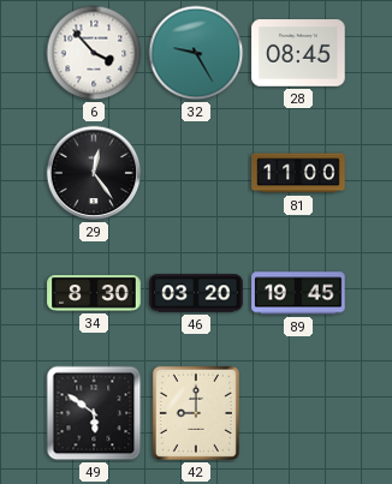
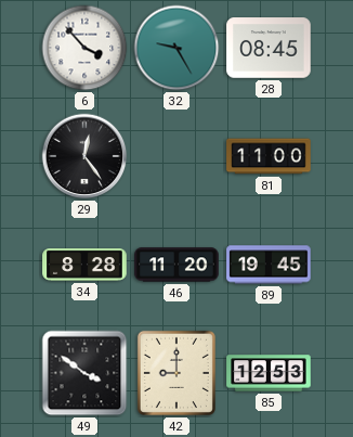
34: 8:30 -> 8:28 (84, 265)
46: 03:20 -> 11:20 (176, 265)
49: 5:51 -> 3:51 (84, 373)
85: none -> 12:53 (269, 373)
